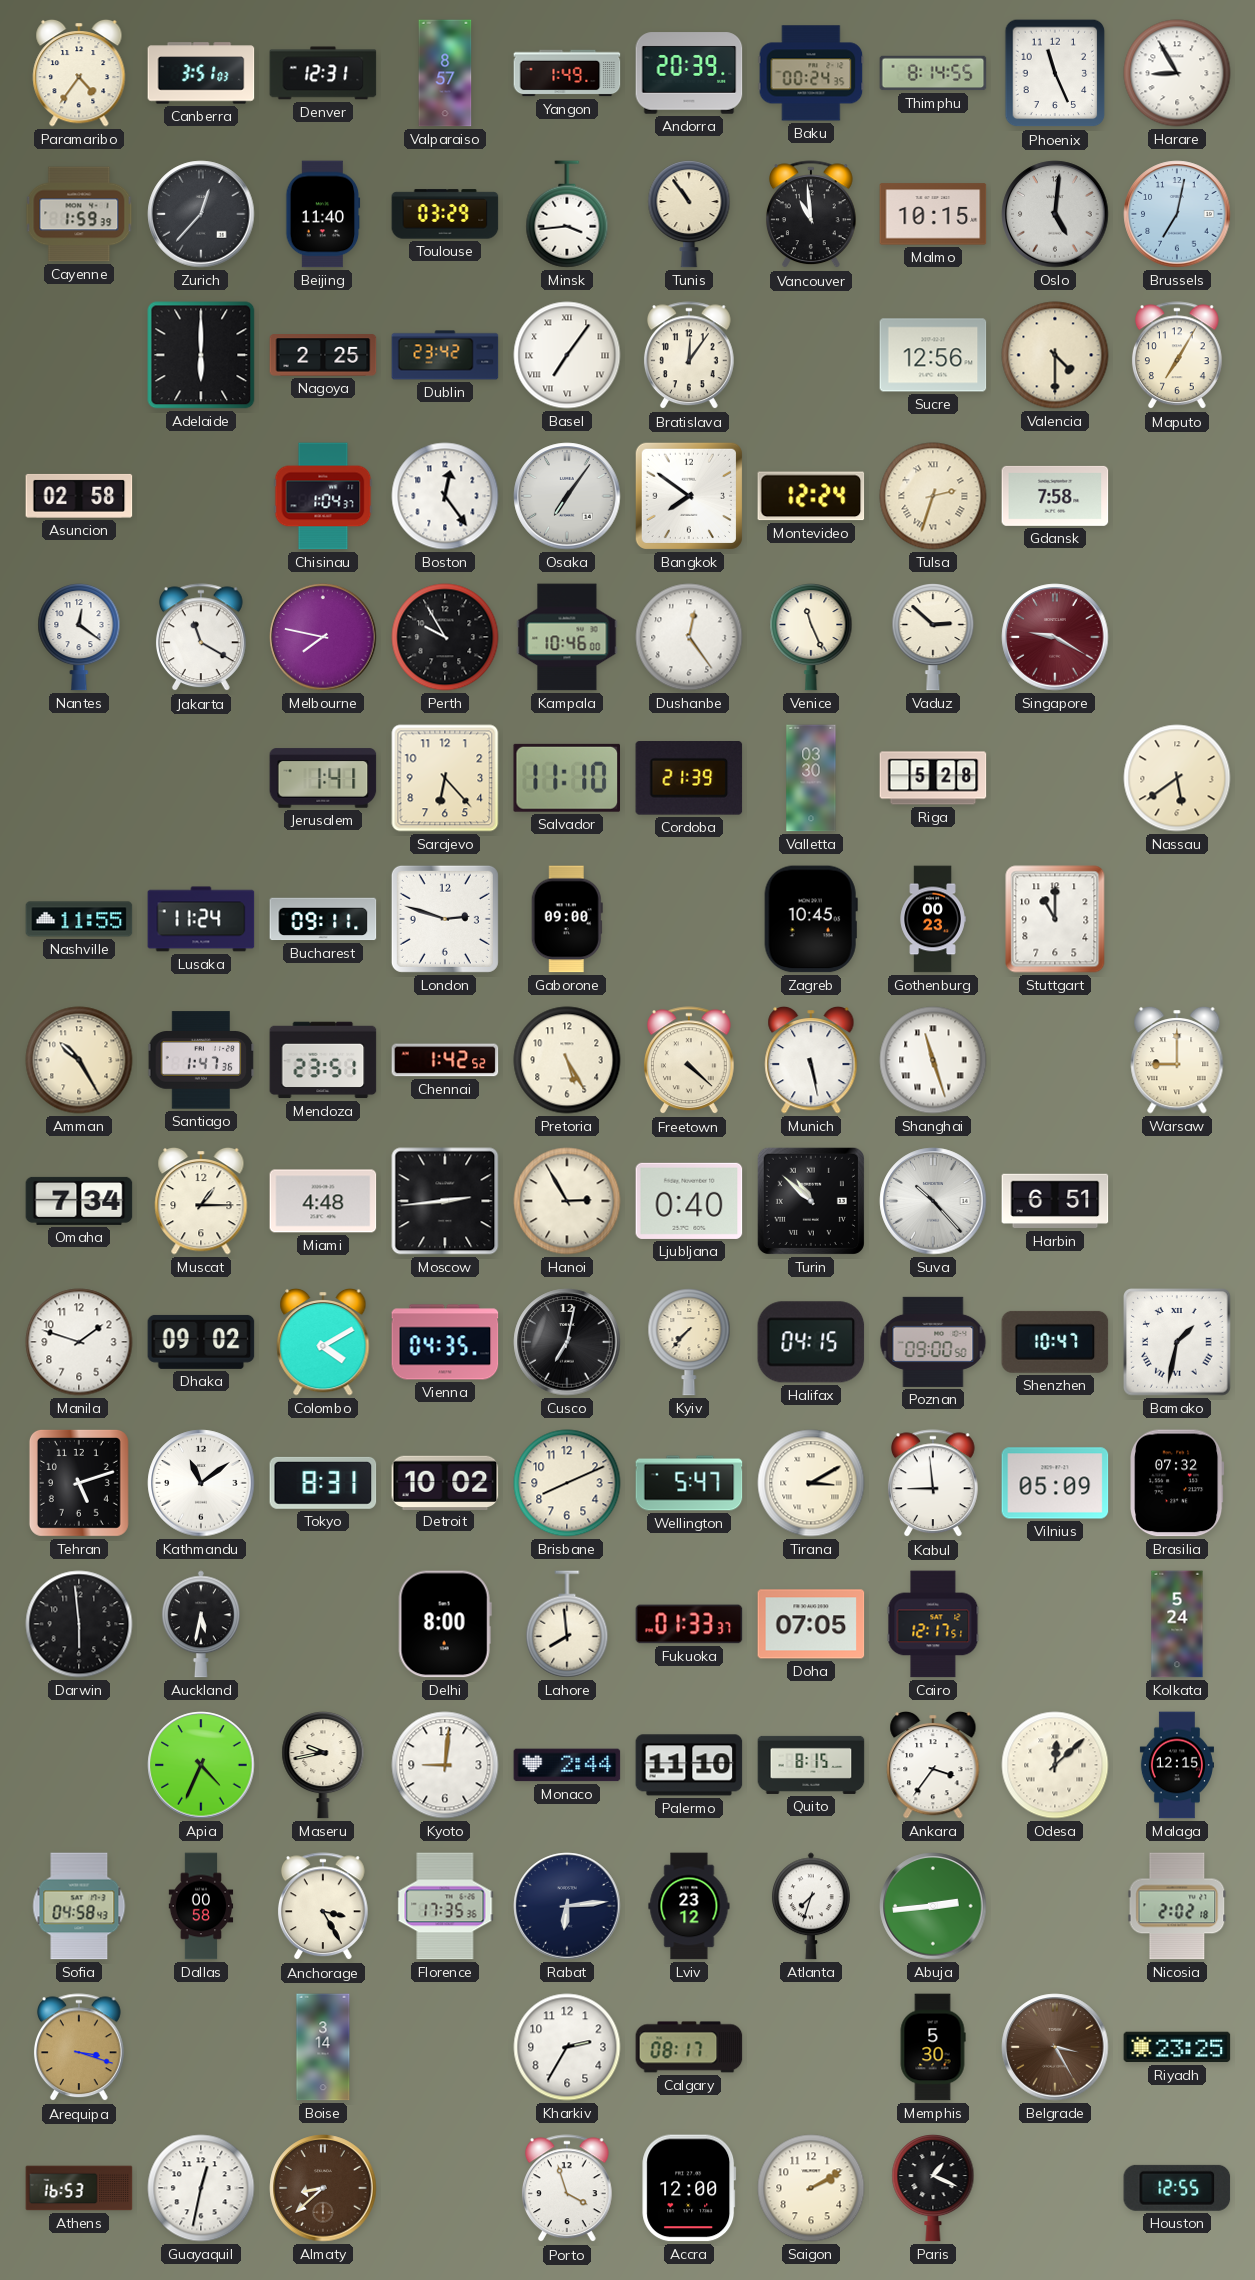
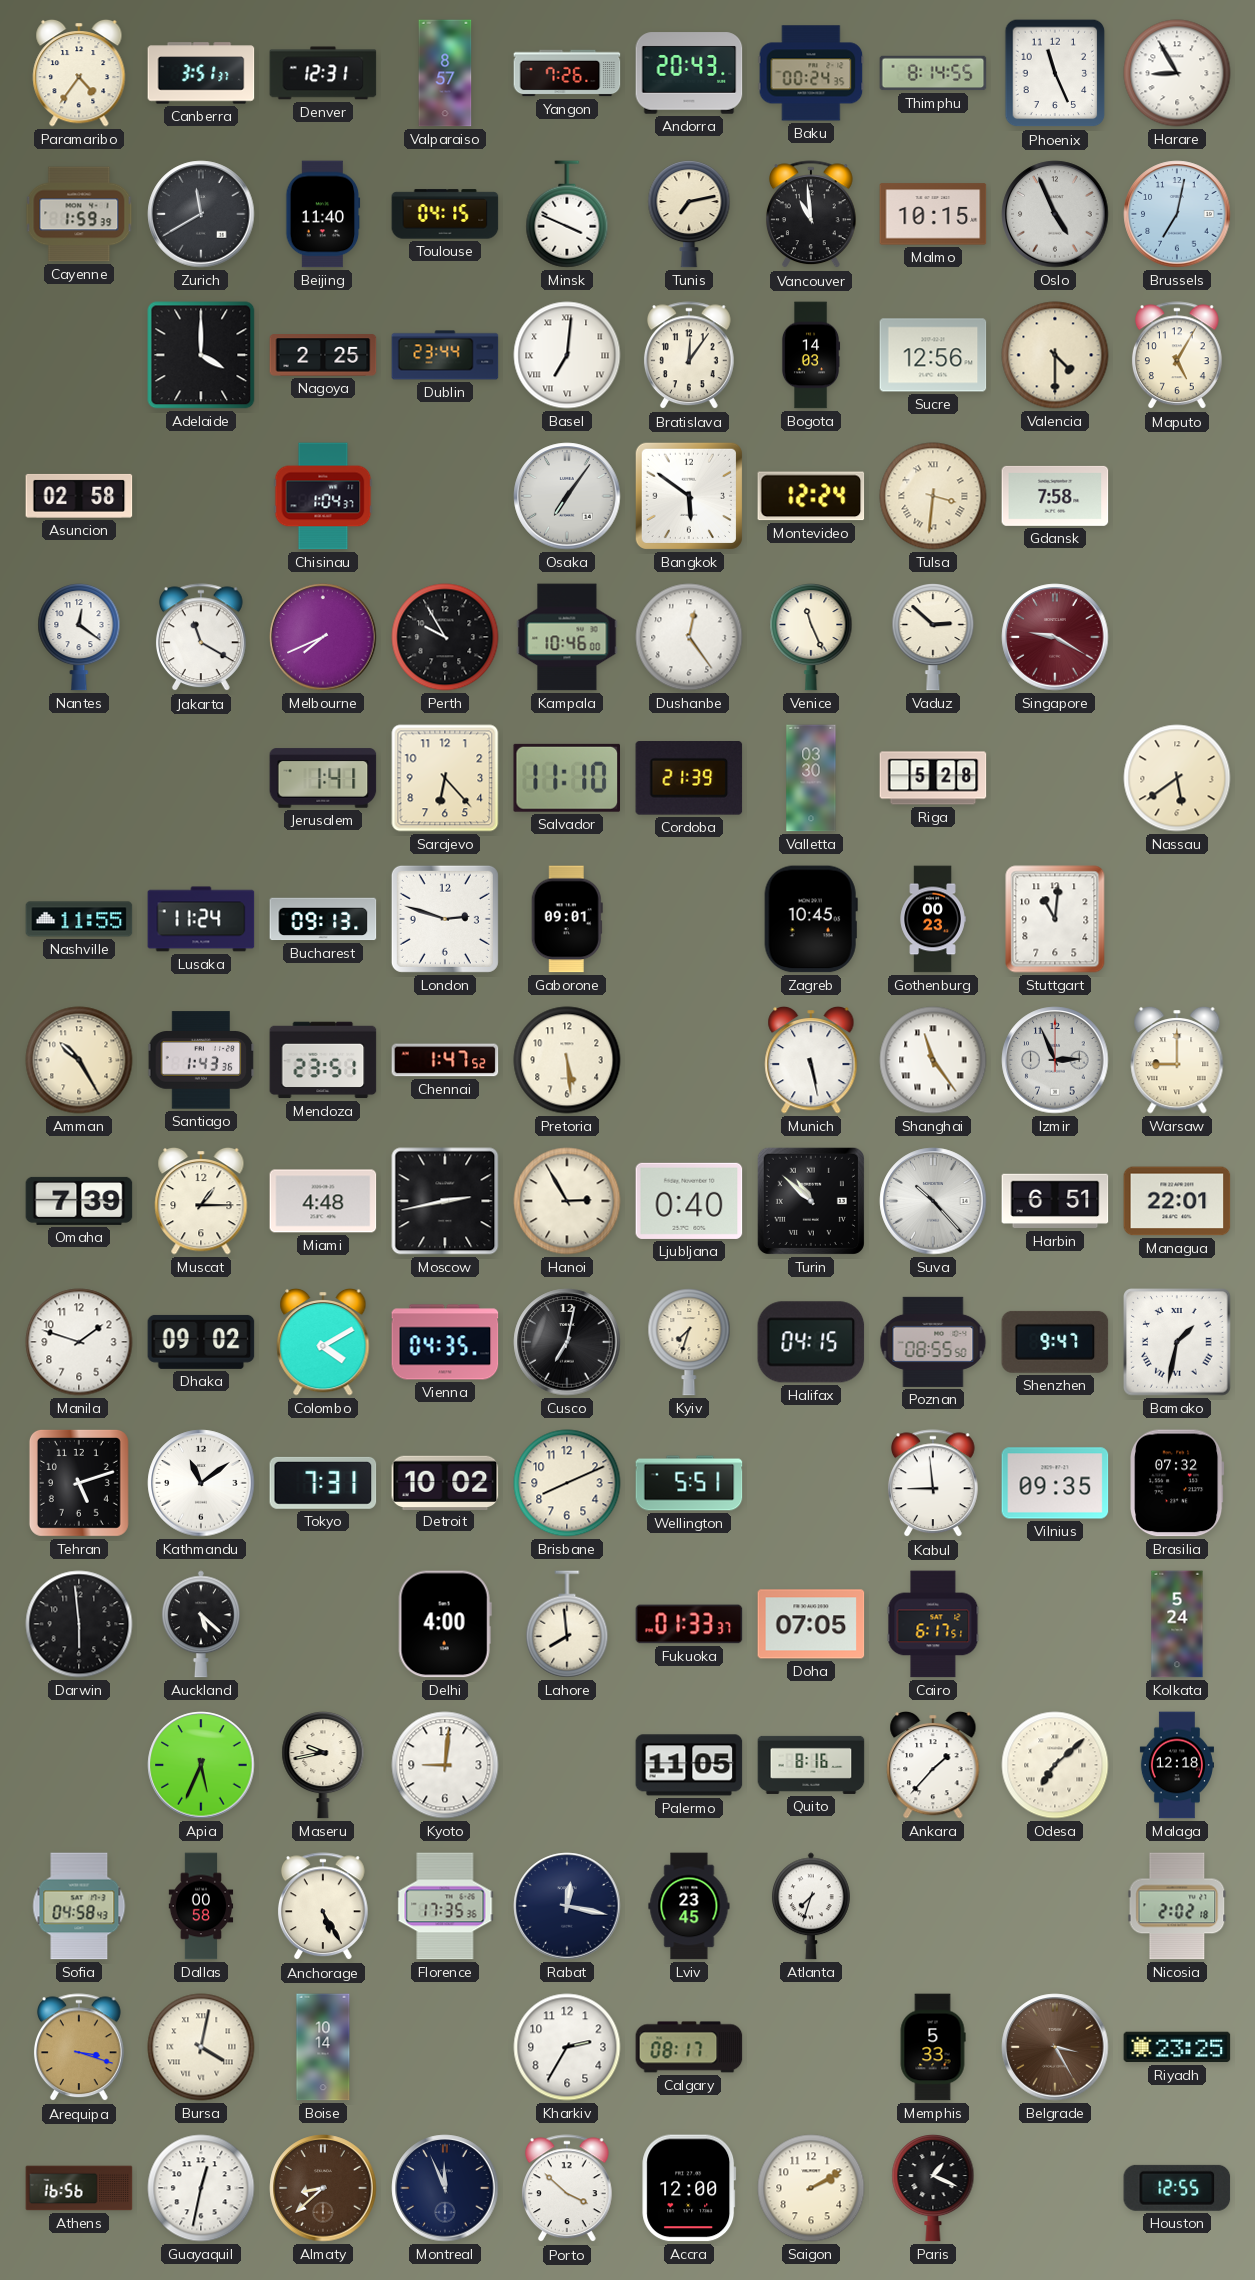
Canberra: 3:51:03 -> 3:51:37 (201, 73)
Yangon: 1:49 -> 7:26 (567, 73)
Andorra: 20:39 -> 20:43 (689, 73)
Zurich: 12:37 -> 11:40 (201, 214)
Toulouse: 03:29 -> 04:15 (445, 214)
Minsk: 3:44 -> 3:49 (567, 214)
Tunis: 10:54 -> 7:13 (689, 215)
Oslo: 5:01 -> 4:56 (1055, 214)
Adelaide: 6:00 -> 4:00 (201, 355)
Dublin: 23:42 -> 23:44 (445, 355)
Basel: 7:06 -> 7:01 (567, 355)
Bogota: none -> 14:03 (811, 355)
Maputo: 7:05 -> 5:05 (1177, 356)
Boston: 12:24 -> none (445, 496)
Bangkok: 7:51 -> 5:51 (689, 496)
Tulsa: 2:33 -> 3:31 (933, 496)
Melbourne: 7:47 -> 7:41 (323, 637)
Bucharest: 09:11 -> 09:13 (323, 919)
Gaborone: 09:00 -> 09:01 (567, 919)
Stuttgart: 11:00 -> 11:01 (1055, 919)
Santiago: 1:47 -> 1:43 (201, 1060)
Chennai: 1:42 -> 1:47 (445, 1060)
Pretoria: 5:25 -> 5:29 (567, 1060)
Freetown: 4:22 -> none (689, 1061)
Shanghai: 11:27 -> 11:24 (933, 1060)
Izmir: none -> 2:56 (1055, 1060)
Omaha: 7:34 -> 7:39 (79, 1201)
Moscow: 2:44 -> 2:43 (445, 1201)
Managua: none -> 22:01 (1177, 1201)
Kyiv: 7:37 -> 7:33 (689, 1343)
Poznan: 09:00 -> 08:55 (933, 1342)
Shenzhen: 10:47 -> 9:47 (1055, 1342)
Tokyo: 8:31 -> 7:31 (323, 1483)
Wellington: 5:47 -> 5:51 (689, 1483)
Tirana: 3:10 -> none (811, 1483)
Vilnius: 05:09 -> 09:35 (1055, 1483)
Auckland: 5:32 -> 5:22 (201, 1624)
Delhi: 8:00 -> 4:00 (445, 1624)
Cairo: 12:17 -> 6:17 (933, 1624)
Apia: 4:34 -> 5:34 (201, 1765)
Monaco: 2:44 -> none (567, 1765)
Palermo: 11:10 -> 11:05 (689, 1765)
Quito: 8:15 -> 8:16 (811, 1765)
Ankara: 3:36 -> 1:37 (933, 1765)
Odesa: 12:08 -> 7:08 (1055, 1765)
Malaga: 12:15 -> 12:18 (1177, 1765)
Anchorage: 3:25 -> 5:25 (323, 1907)
Rabat: 6:14 -> 12:17 (567, 1906)
Lviv: 23:12 -> 23:45 (689, 1906)
Abuja: 2:44 -> none (933, 1906)
Bursa: none -> 4:02 (201, 2047)
Boise: 3:14 -> 10:14 (323, 2047)
Memphis: 5:30 -> 5:33 (933, 2047)
Athens: 16:53 -> 16:56 (79, 2188)
Montreal: none -> 11:56 (445, 2188)
Porto: 3:57 -> 3:52 (567, 2189)
